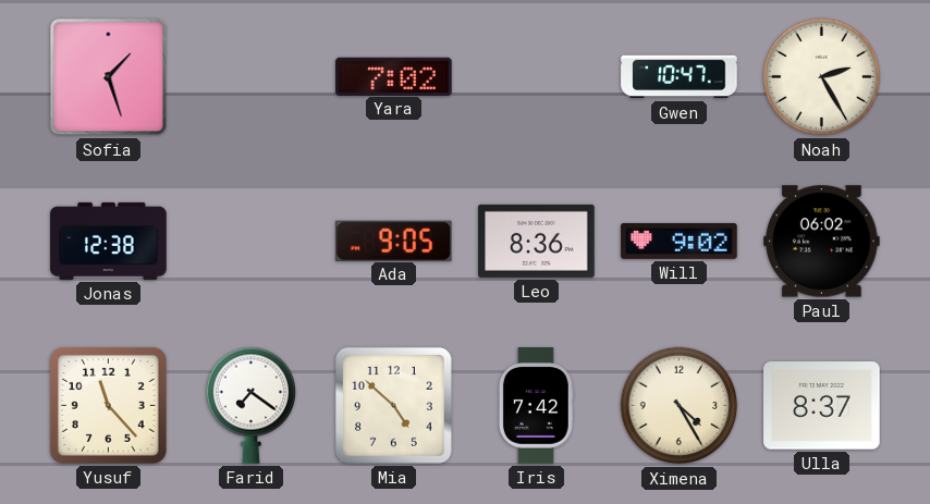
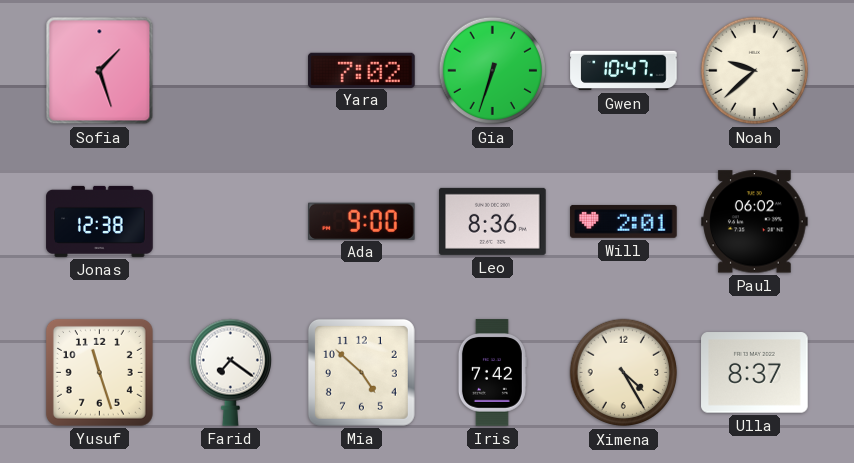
Gia: none -> 6:33 (493, 71)
Noah: 2:25 -> 9:38 (755, 71)
Ada: 9:05 -> 9:00 (362, 221)
Will: 9:02 -> 2:01 (624, 221)
Yusuf: 11:23 -> 11:27 (99, 372)
